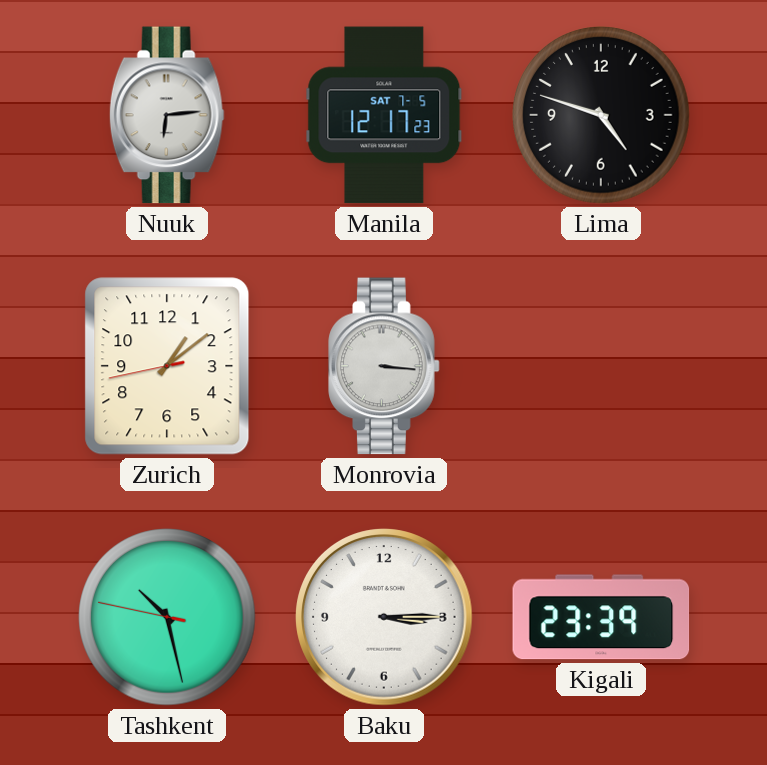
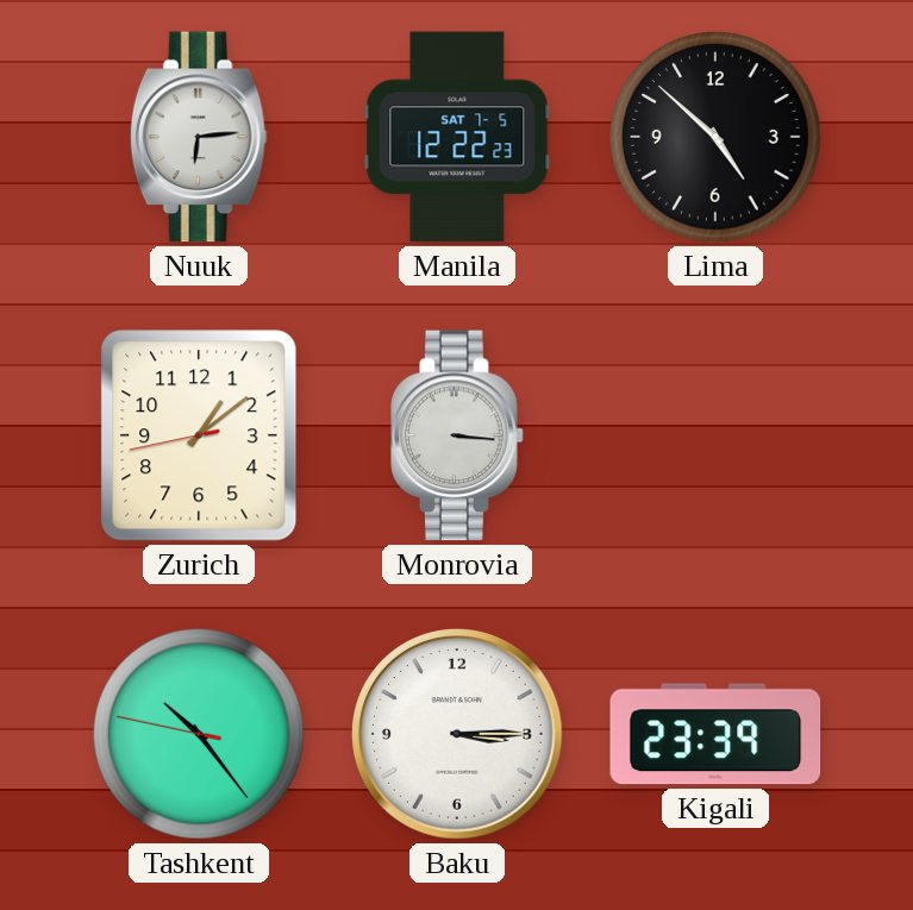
Manila: 12:17 -> 12:22 (457, 137)
Lima: 4:48 -> 4:52 (715, 137)
Tashkent: 10:27 -> 10:23 (199, 734)
